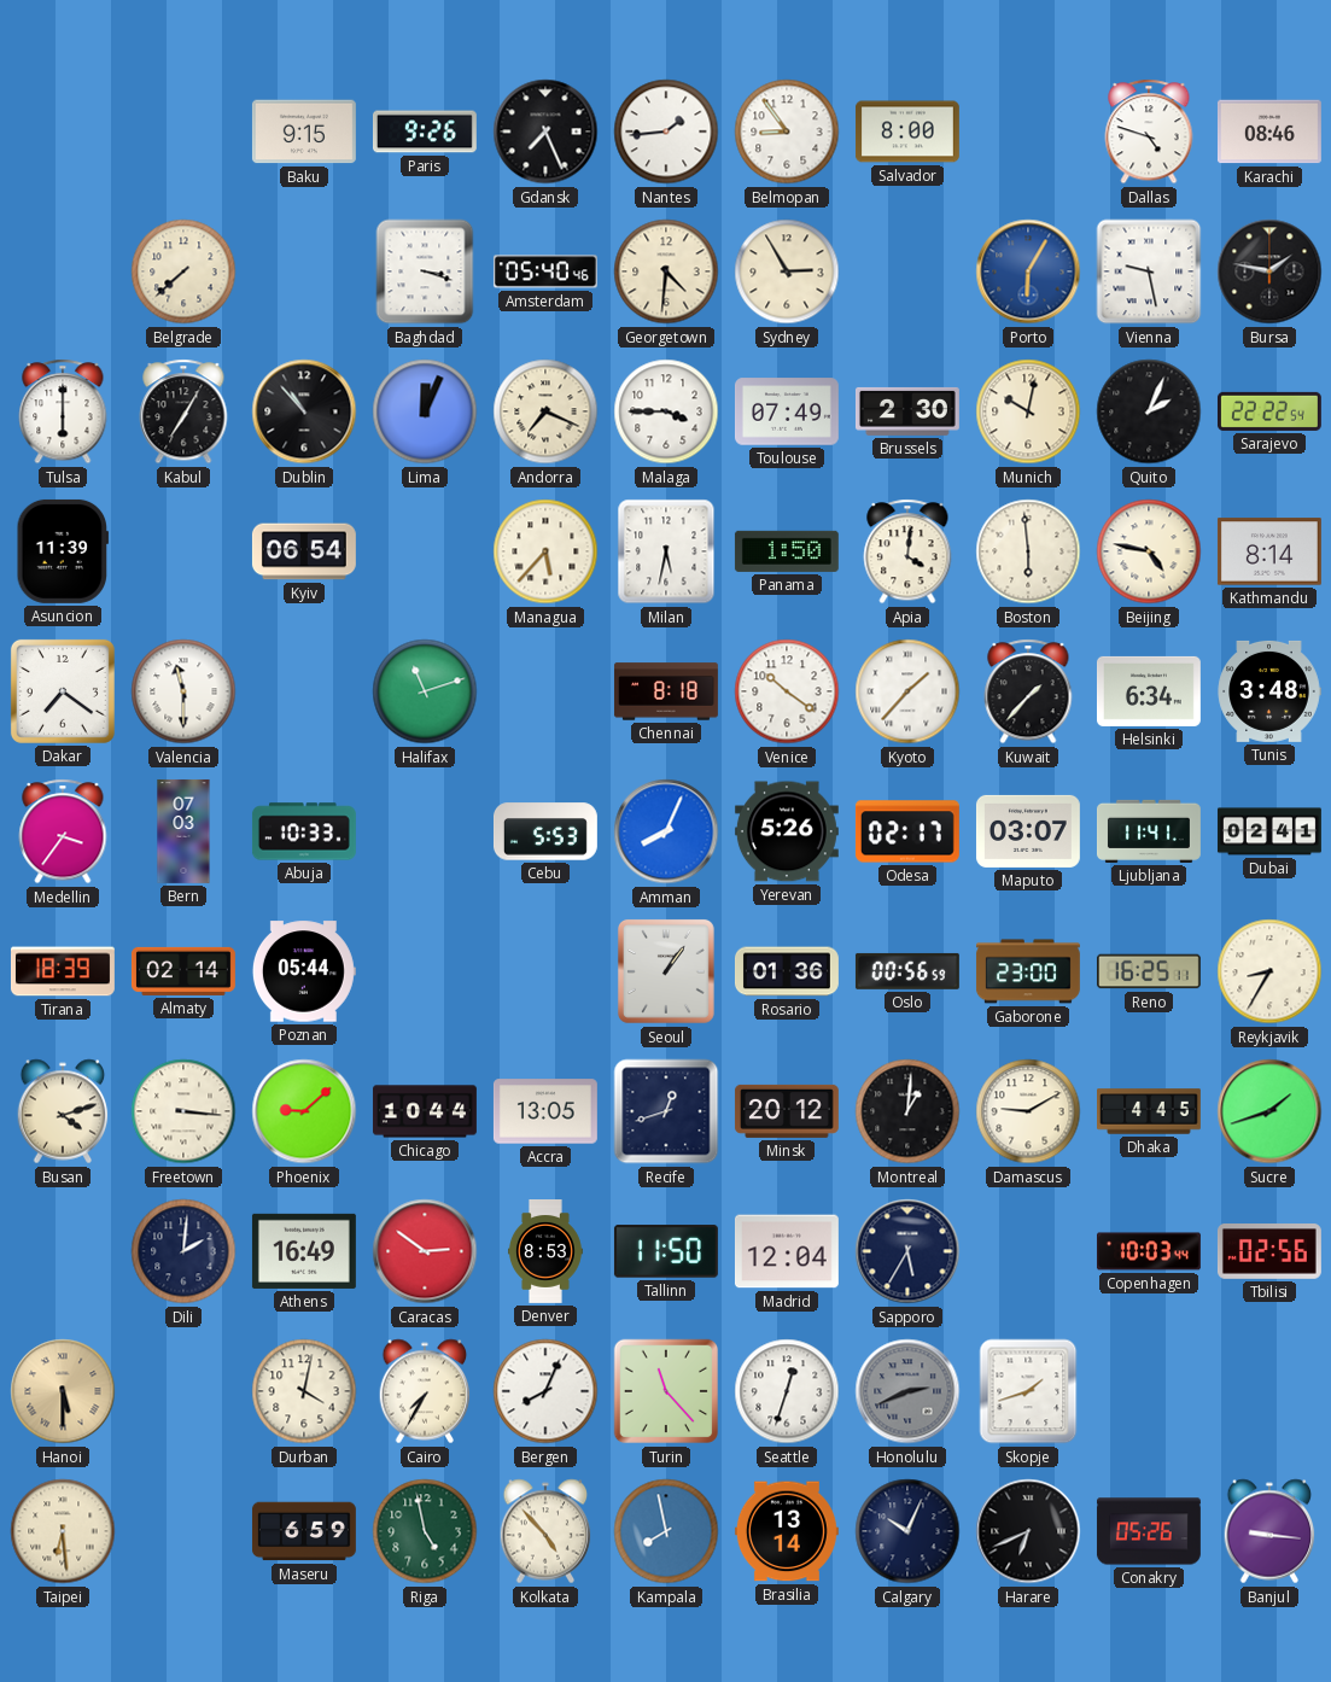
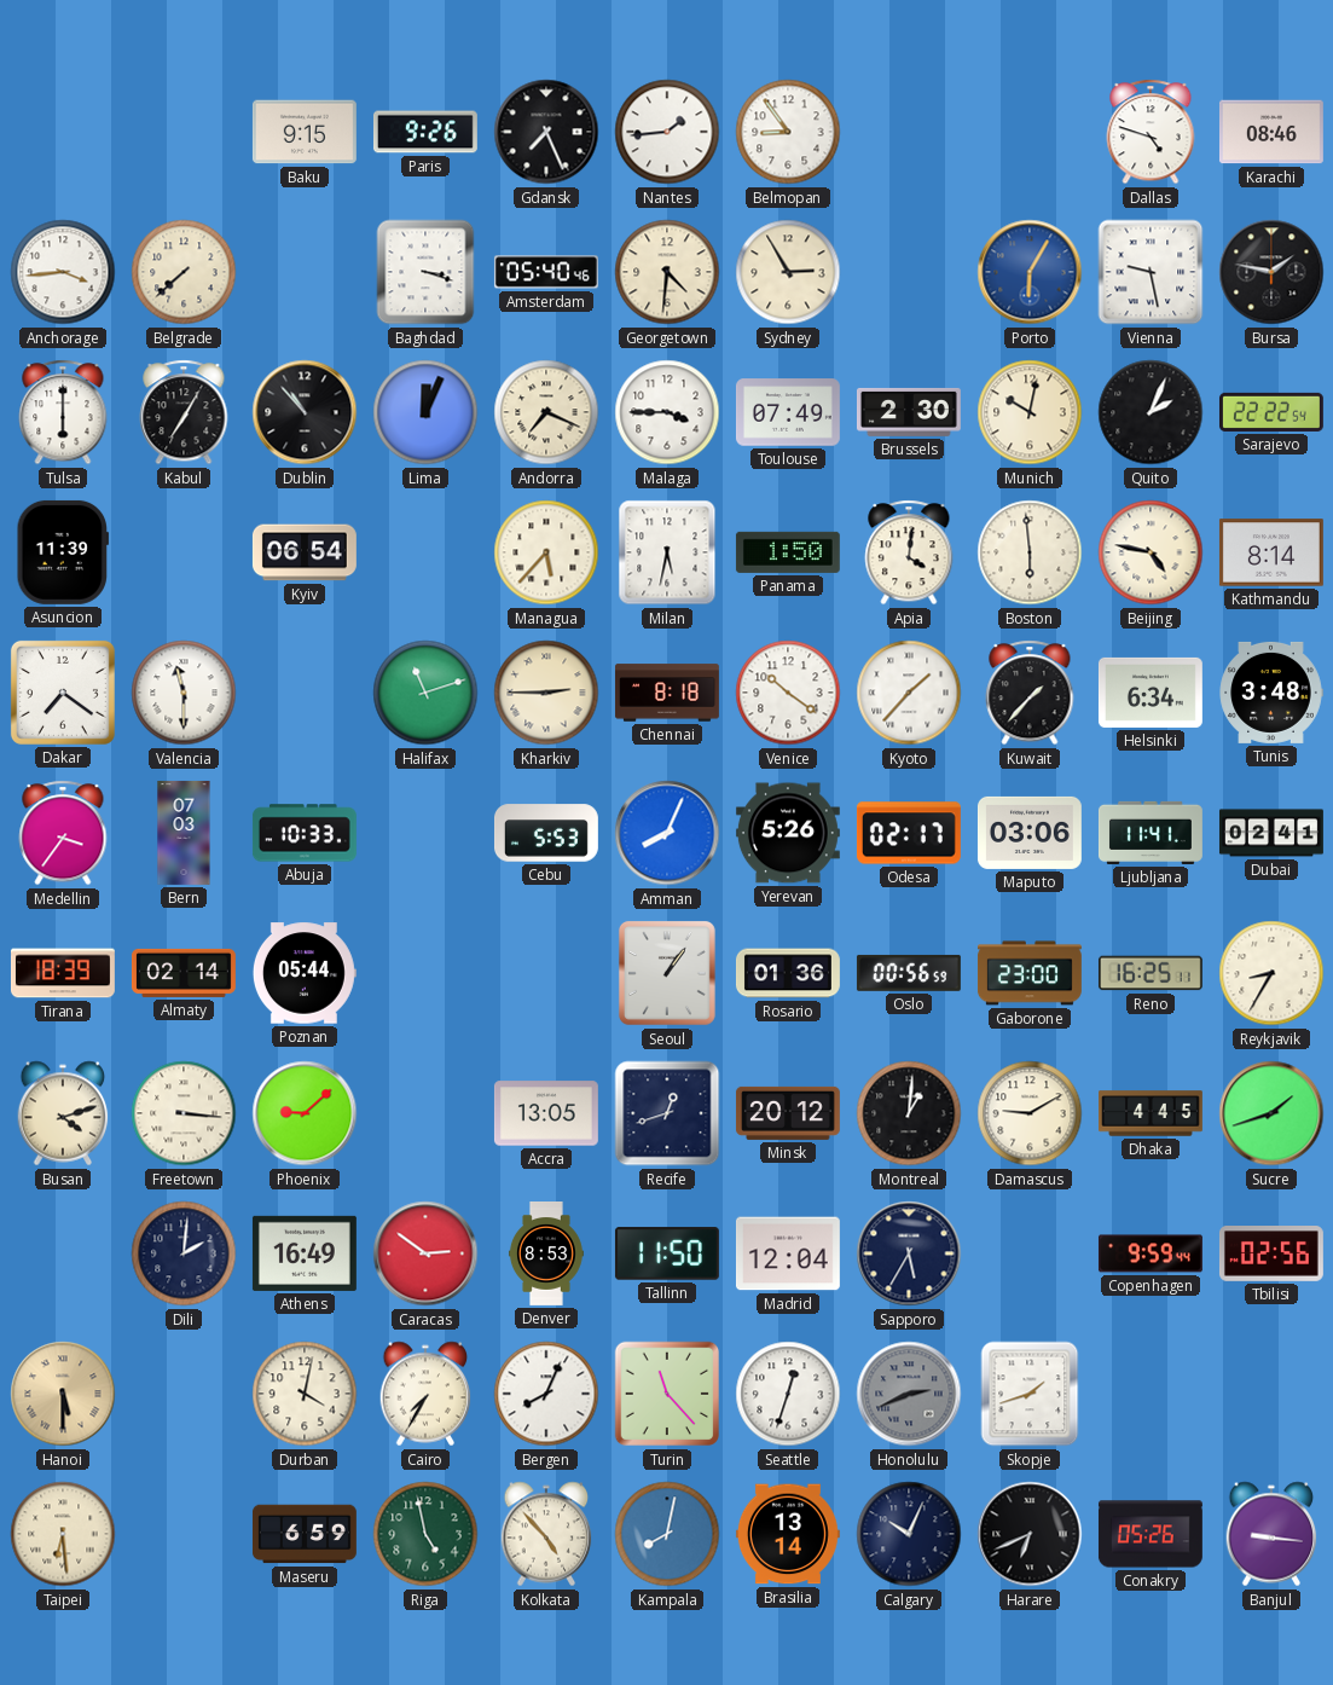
Salvador: 8:00 -> none (907, 132)
Anchorage: none -> 3:44 (63, 272)
Kharkiv: none -> 2:45 (546, 693)
Maputo: 03:07 -> 03:06 (1030, 833)
Chicago: 10:44 -> none (425, 1111)
Copenhagen: 10:03 -> 9:59 (1151, 1253)
Kampala: 7:58 -> 8:02 (667, 1534)
